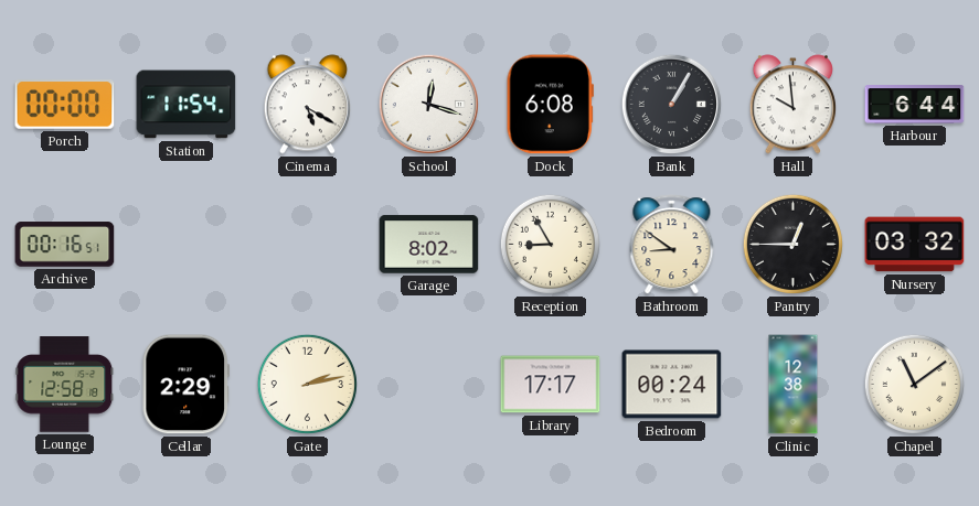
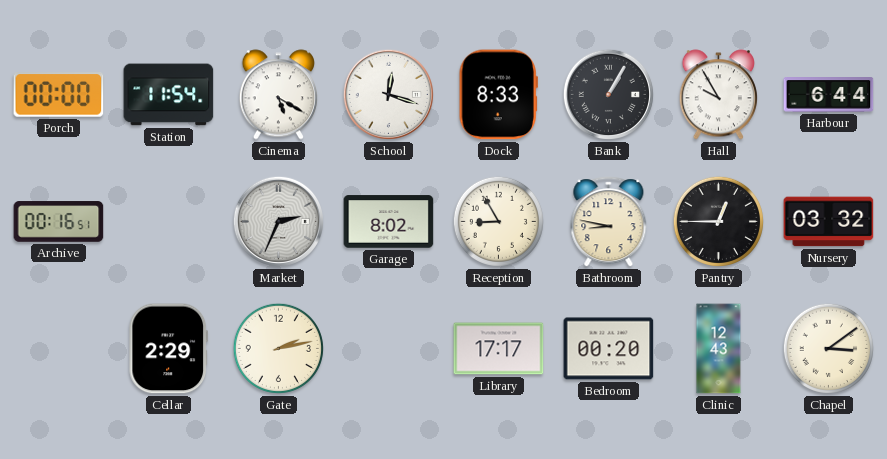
Dock: 6:08 -> 8:33 (498, 95)
Hall: 9:59 -> 9:55 (718, 95)
Market: none -> 2:34 (278, 221)
Bathroom: 8:51 -> 8:47 (609, 222)
Lounge: 12:58 -> none (65, 385)
Bedroom: 00:24 -> 00:20 (609, 349)
Clinic: 12:38 -> 12:43 (719, 349)
Chapel: 11:09 -> 3:09 (828, 348)
